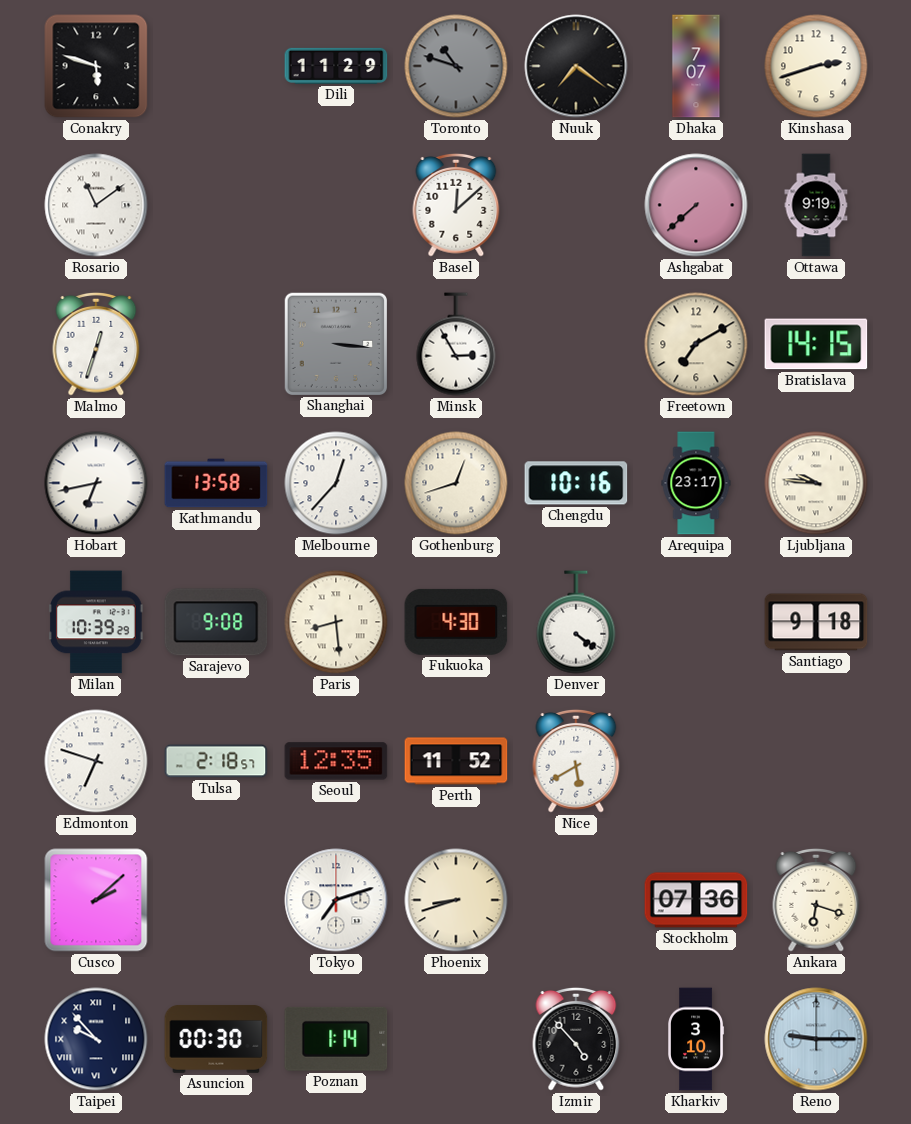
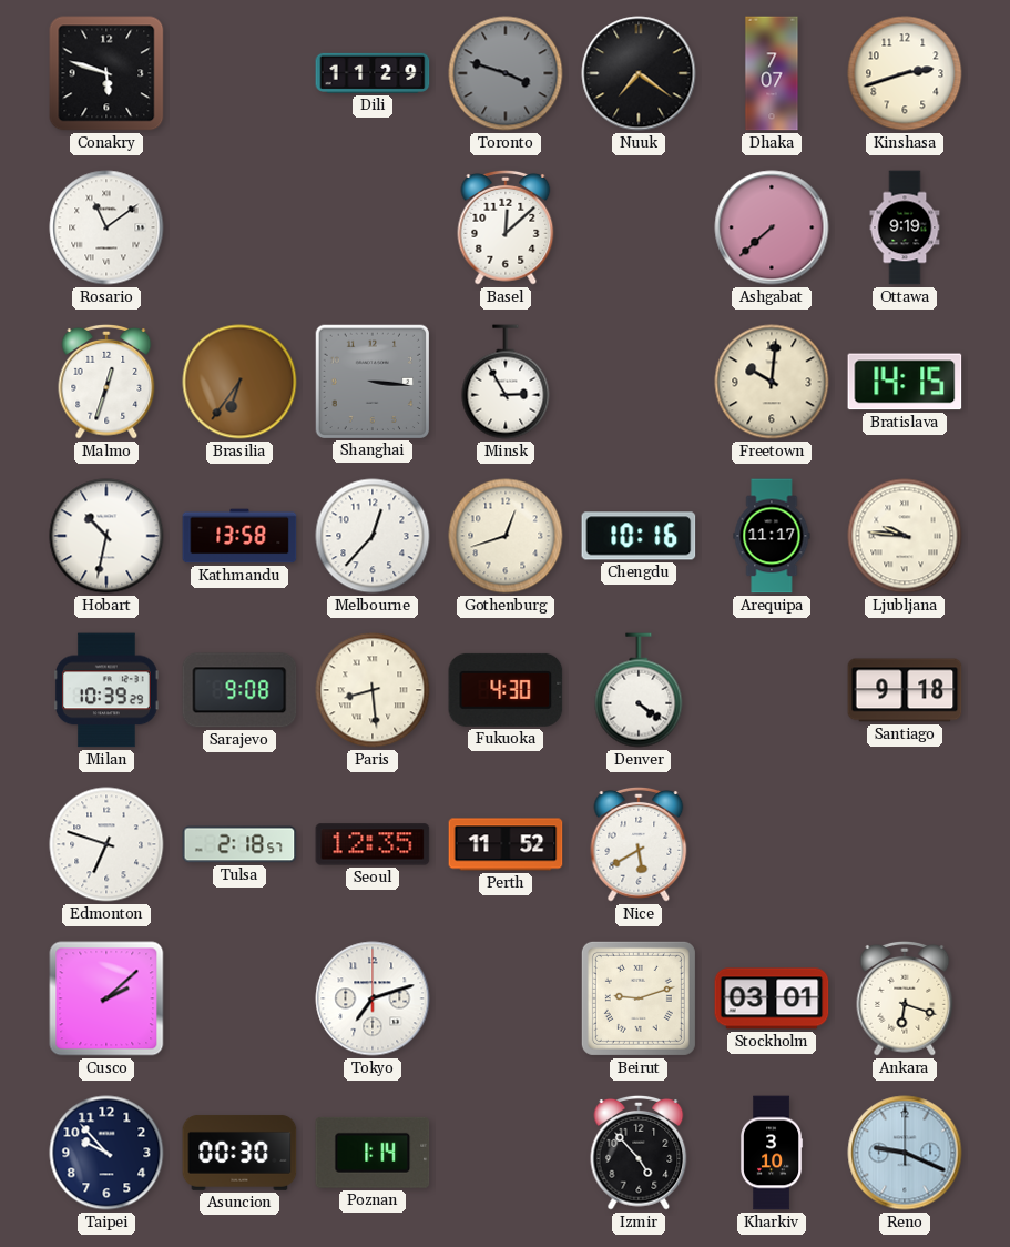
Toronto: 10:48 -> 3:48 (506, 73)
Brasilia: none -> 6:36 (239, 382)
Freetown: 7:10 -> 10:01 (772, 382)
Hobart: 6:43 -> 10:32 (106, 536)
Arequipa: 23:17 -> 11:17 (772, 536)
Phoenix: 8:42 -> none (456, 900)
Beirut: none -> 9:12 (639, 998)
Stockholm: 07:36 -> 03:01 (772, 998)
Taipei numerals: Roman -> Arabic (106, 1153)
Reno: 9:15 -> 9:19 (905, 1153)
